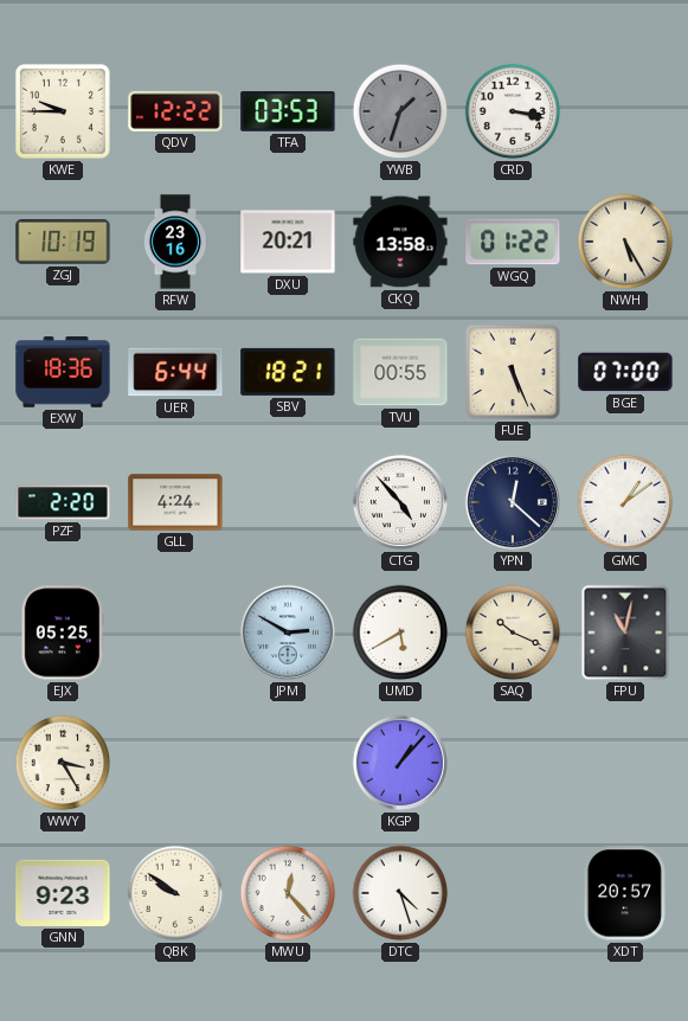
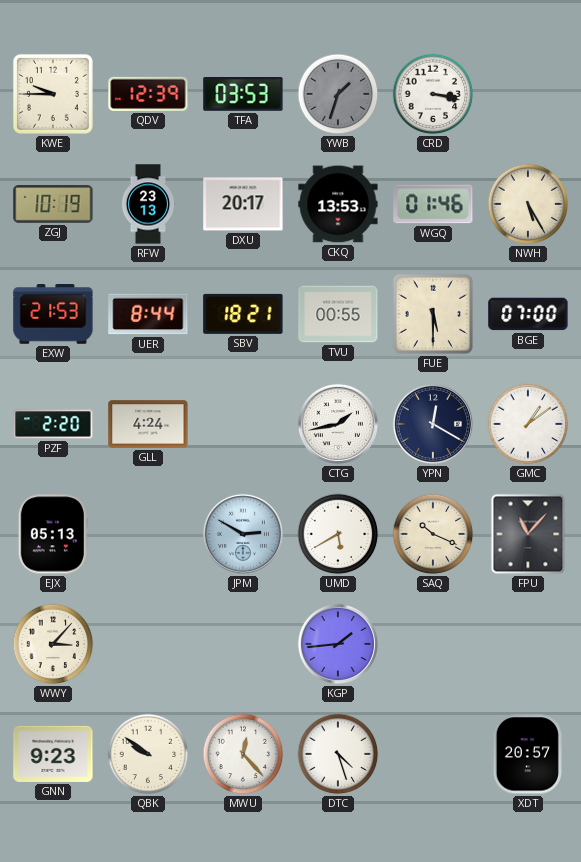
QDV: 12:22 -> 12:39 (148, 94)
RFW: 23:16 -> 23:13 (148, 204)
DXU: 20:21 -> 20:17 (243, 204)
CKQ: 13:58 -> 13:53 (338, 204)
WGQ: 01:22 -> 01:46 (433, 204)
EXW: 18:36 -> 21:53 (53, 315)
UER: 6:44 -> 8:44 (148, 314)
FUE: 5:26 -> 5:30 (433, 314)
CTG: 4:53 -> 1:43 (338, 424)
YPN: 12:22 -> 12:20 (433, 424)
EJX: 05:25 -> 05:13 (53, 534)
FPU: 11:02 -> 11:07 (528, 534)
WWY: 3:25 -> 3:07 (53, 644)
KGP: 1:07 -> 1:44 (338, 644)
